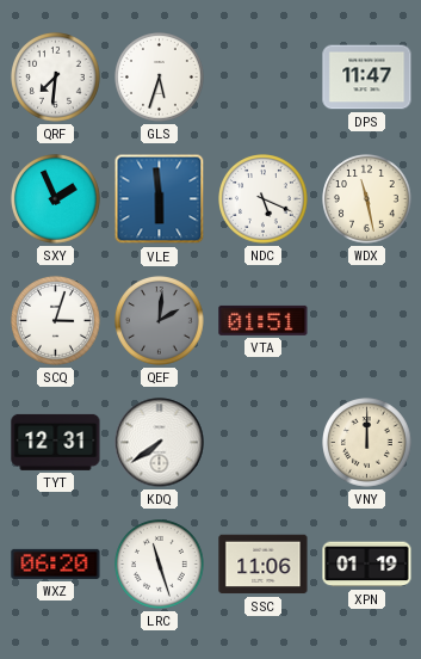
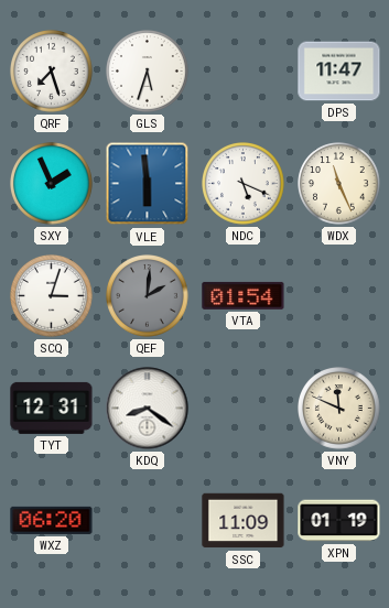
QRF: 7:31 -> 7:27 (52, 72)
WDX: 11:28 -> 11:26 (339, 184)
VTA: 01:51 -> 01:54 (244, 295)
KDQ: 7:39 -> 8:21 (148, 409)
VNY: 12:00 -> 11:49 (339, 409)
LRC: 11:27 -> none (160, 565)
SSC: 11:06 -> 11:09 (244, 521)
